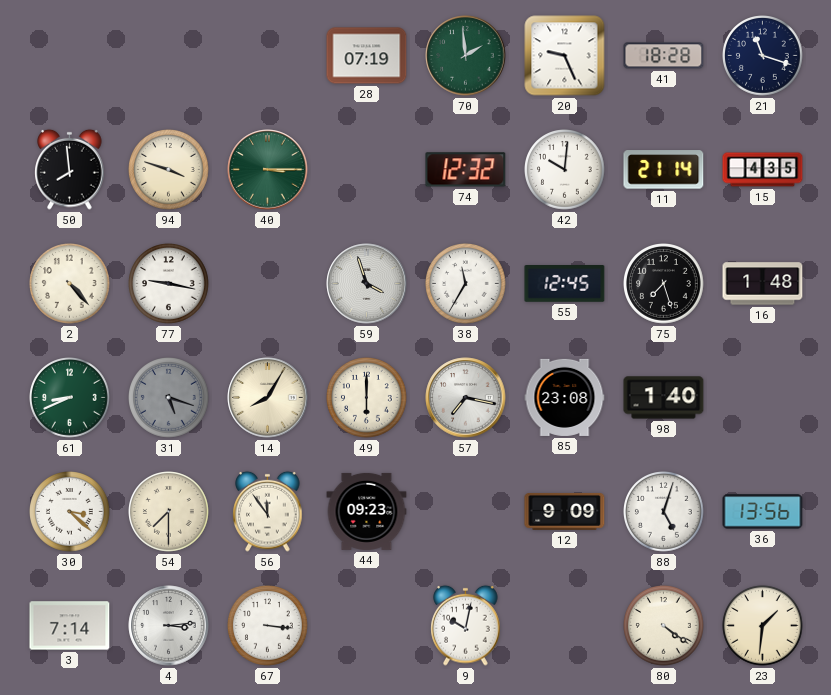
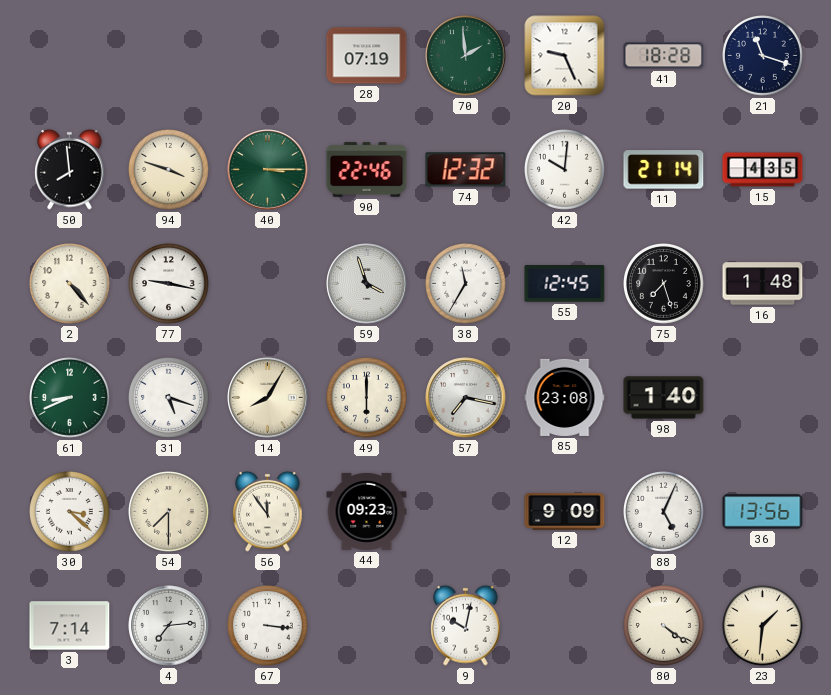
90: none -> 22:46 (367, 170)
31 dial: grey -> white (169, 398)
88: 5:03 -> 5:04 (664, 512)
4: 3:14 -> 7:14 (169, 626)
